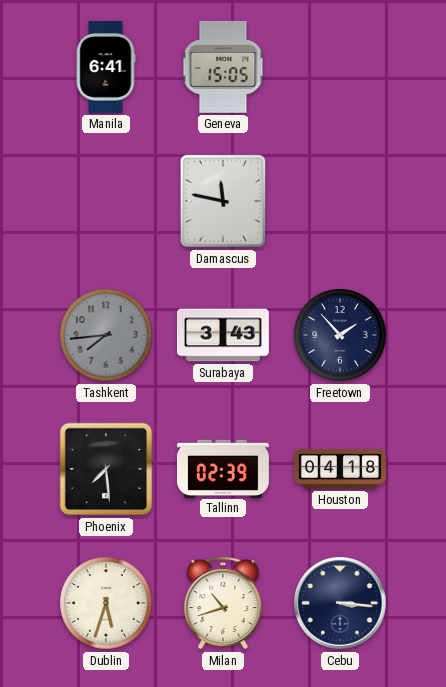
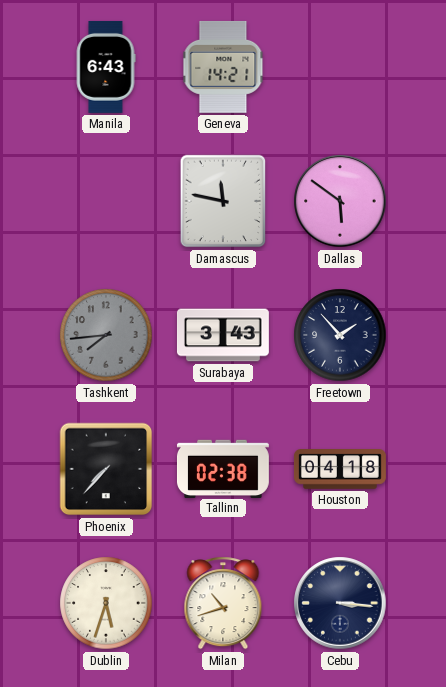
Manila: 6:41 -> 6:43 (106, 67)
Geneva: 15:05 -> 14:21 (223, 67)
Dallas: none -> 5:51 (340, 201)
Phoenix: 7:29 -> 7:37 (106, 469)
Tallinn: 02:39 -> 02:38 (223, 468)
